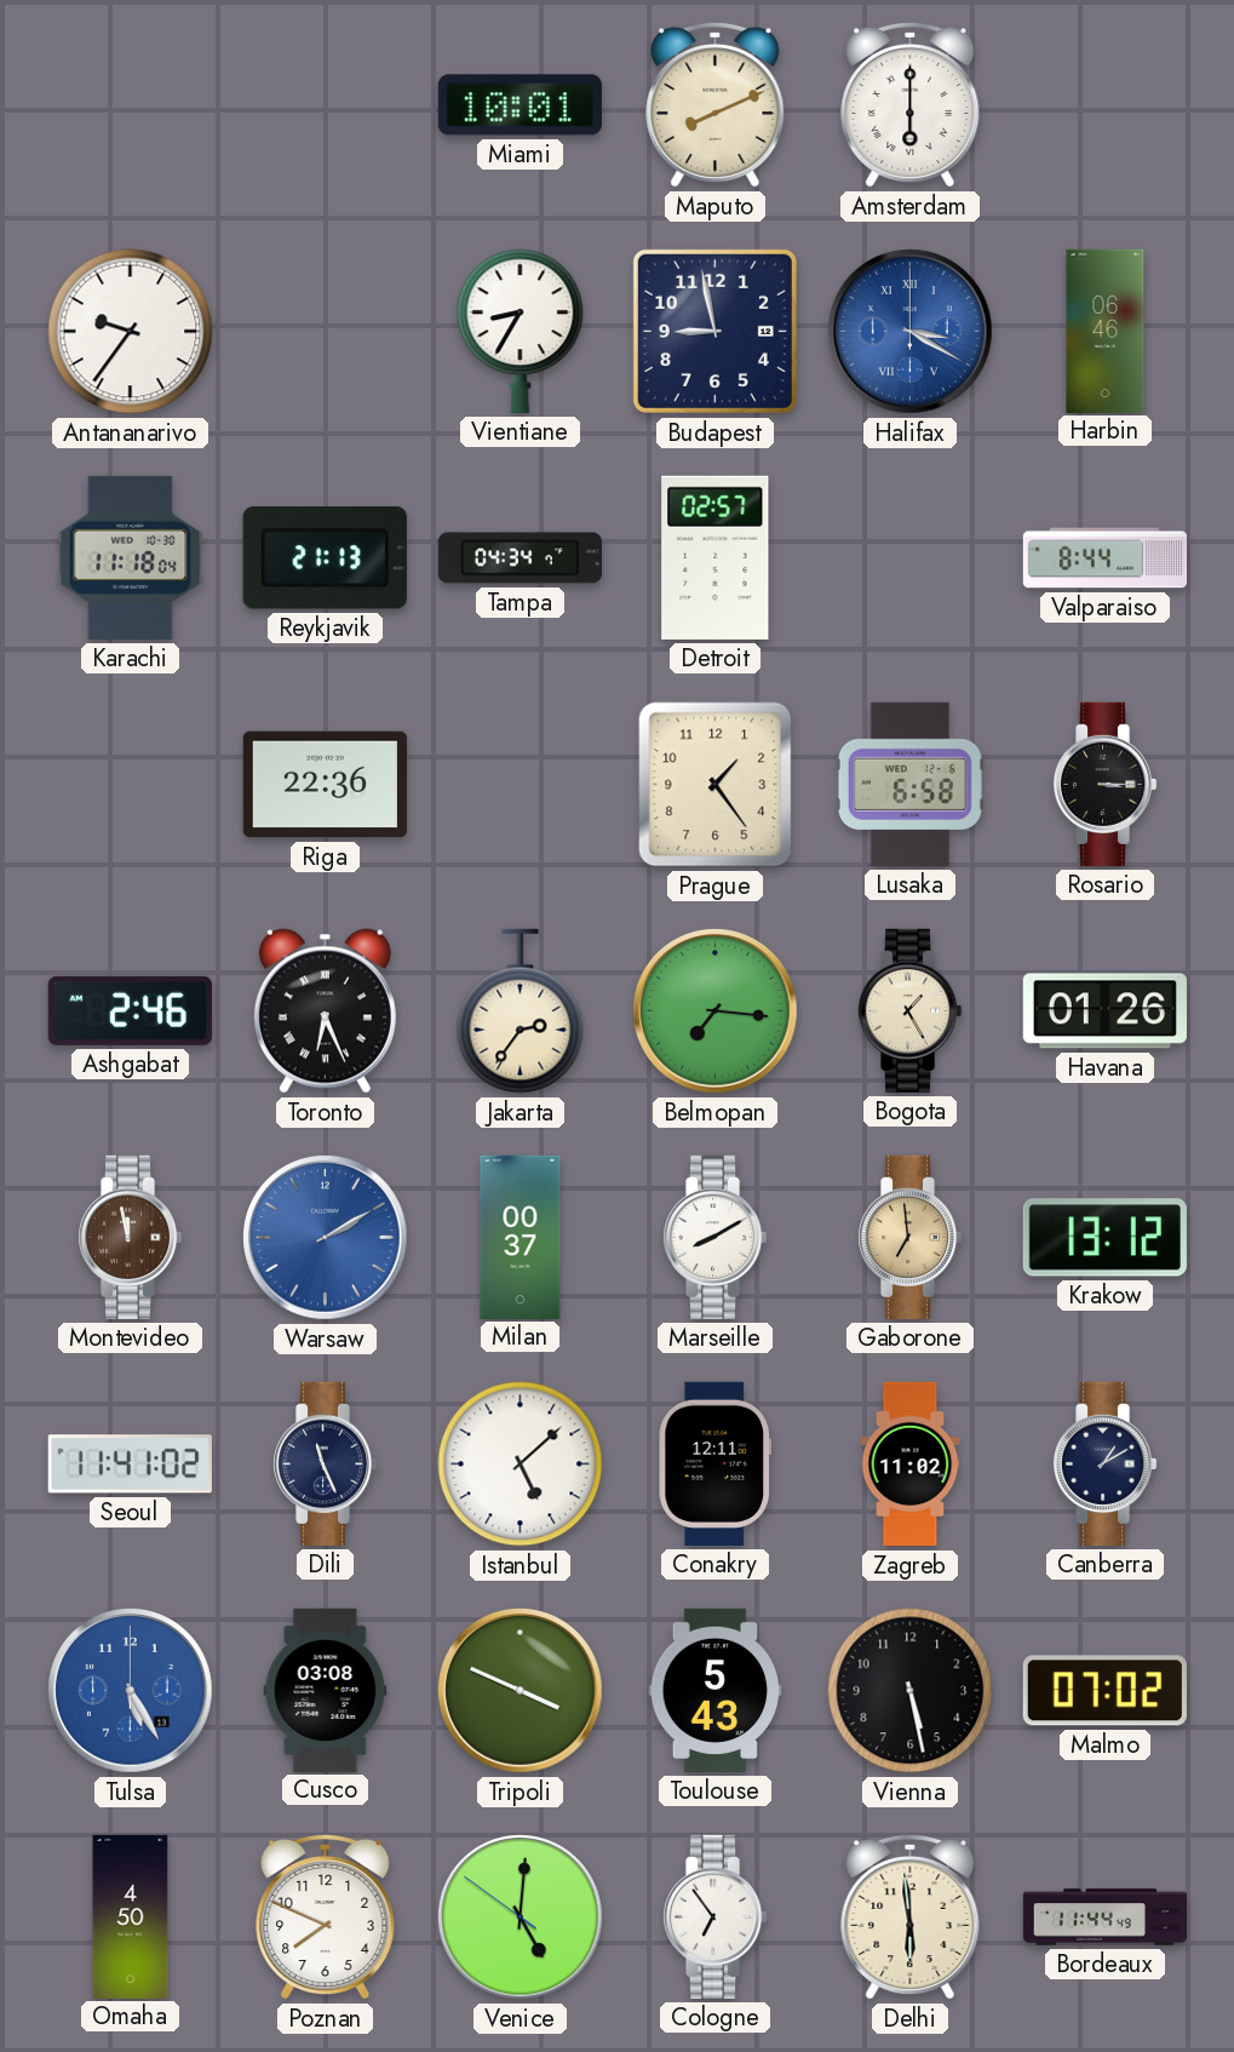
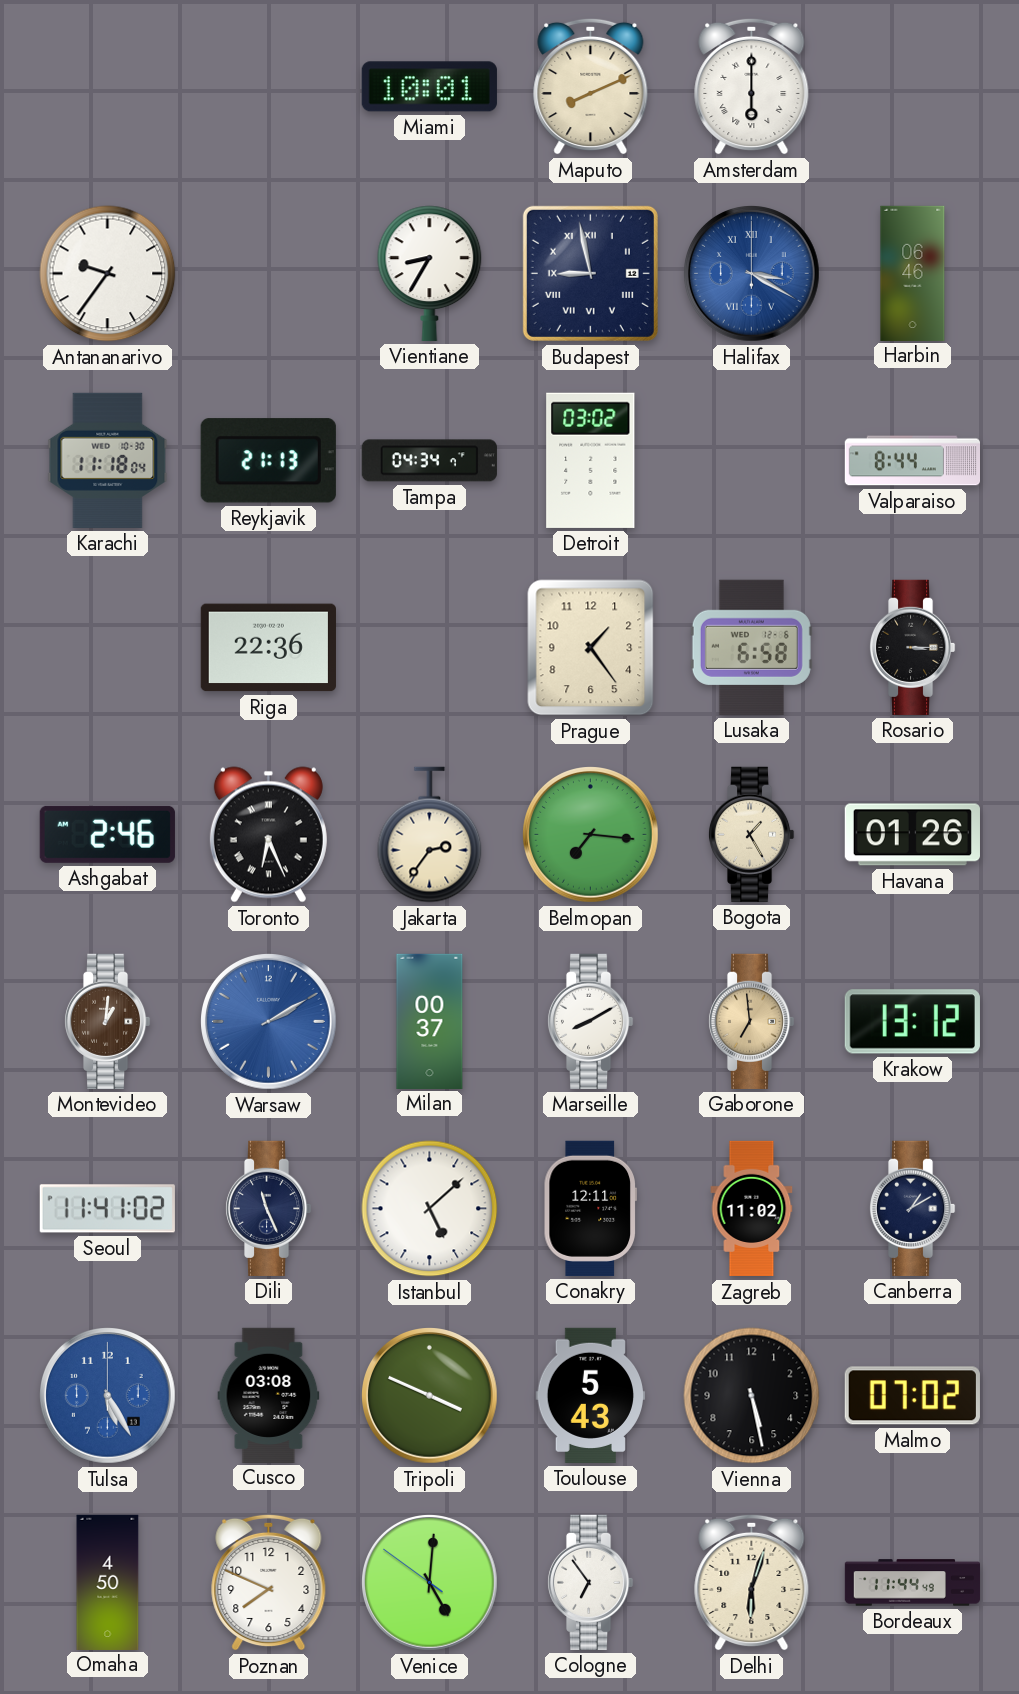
Budapest numerals: Arabic -> Roman (590, 273)
Detroit: 02:57 -> 03:02 (591, 460)
Montevideo: 11:58 -> 1:01 (107, 1021)
Delhi: 5:59 -> 6:03 (752, 1582)
